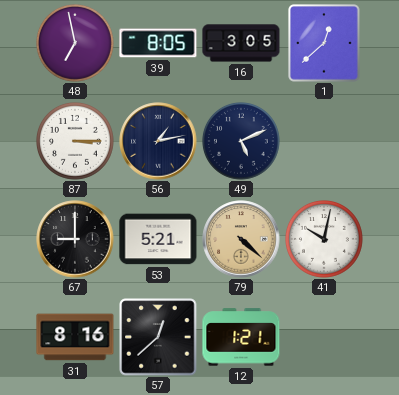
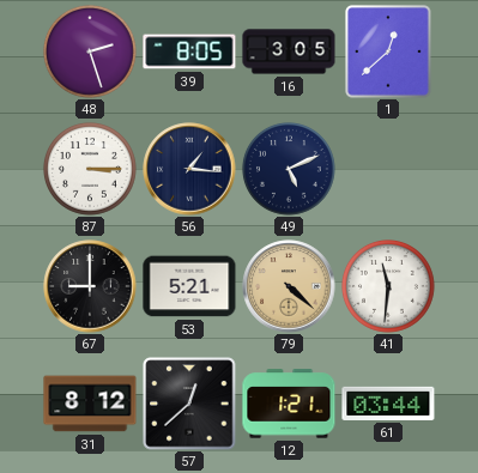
48: 6:58 -> 2:27 (91, 53)
56: 1:13 -> 1:16 (189, 169)
41: 10:02 -> 11:31 (389, 287)
31: 8:16 -> 8:12 (90, 404)
61: none -> 03:44 (388, 404)
